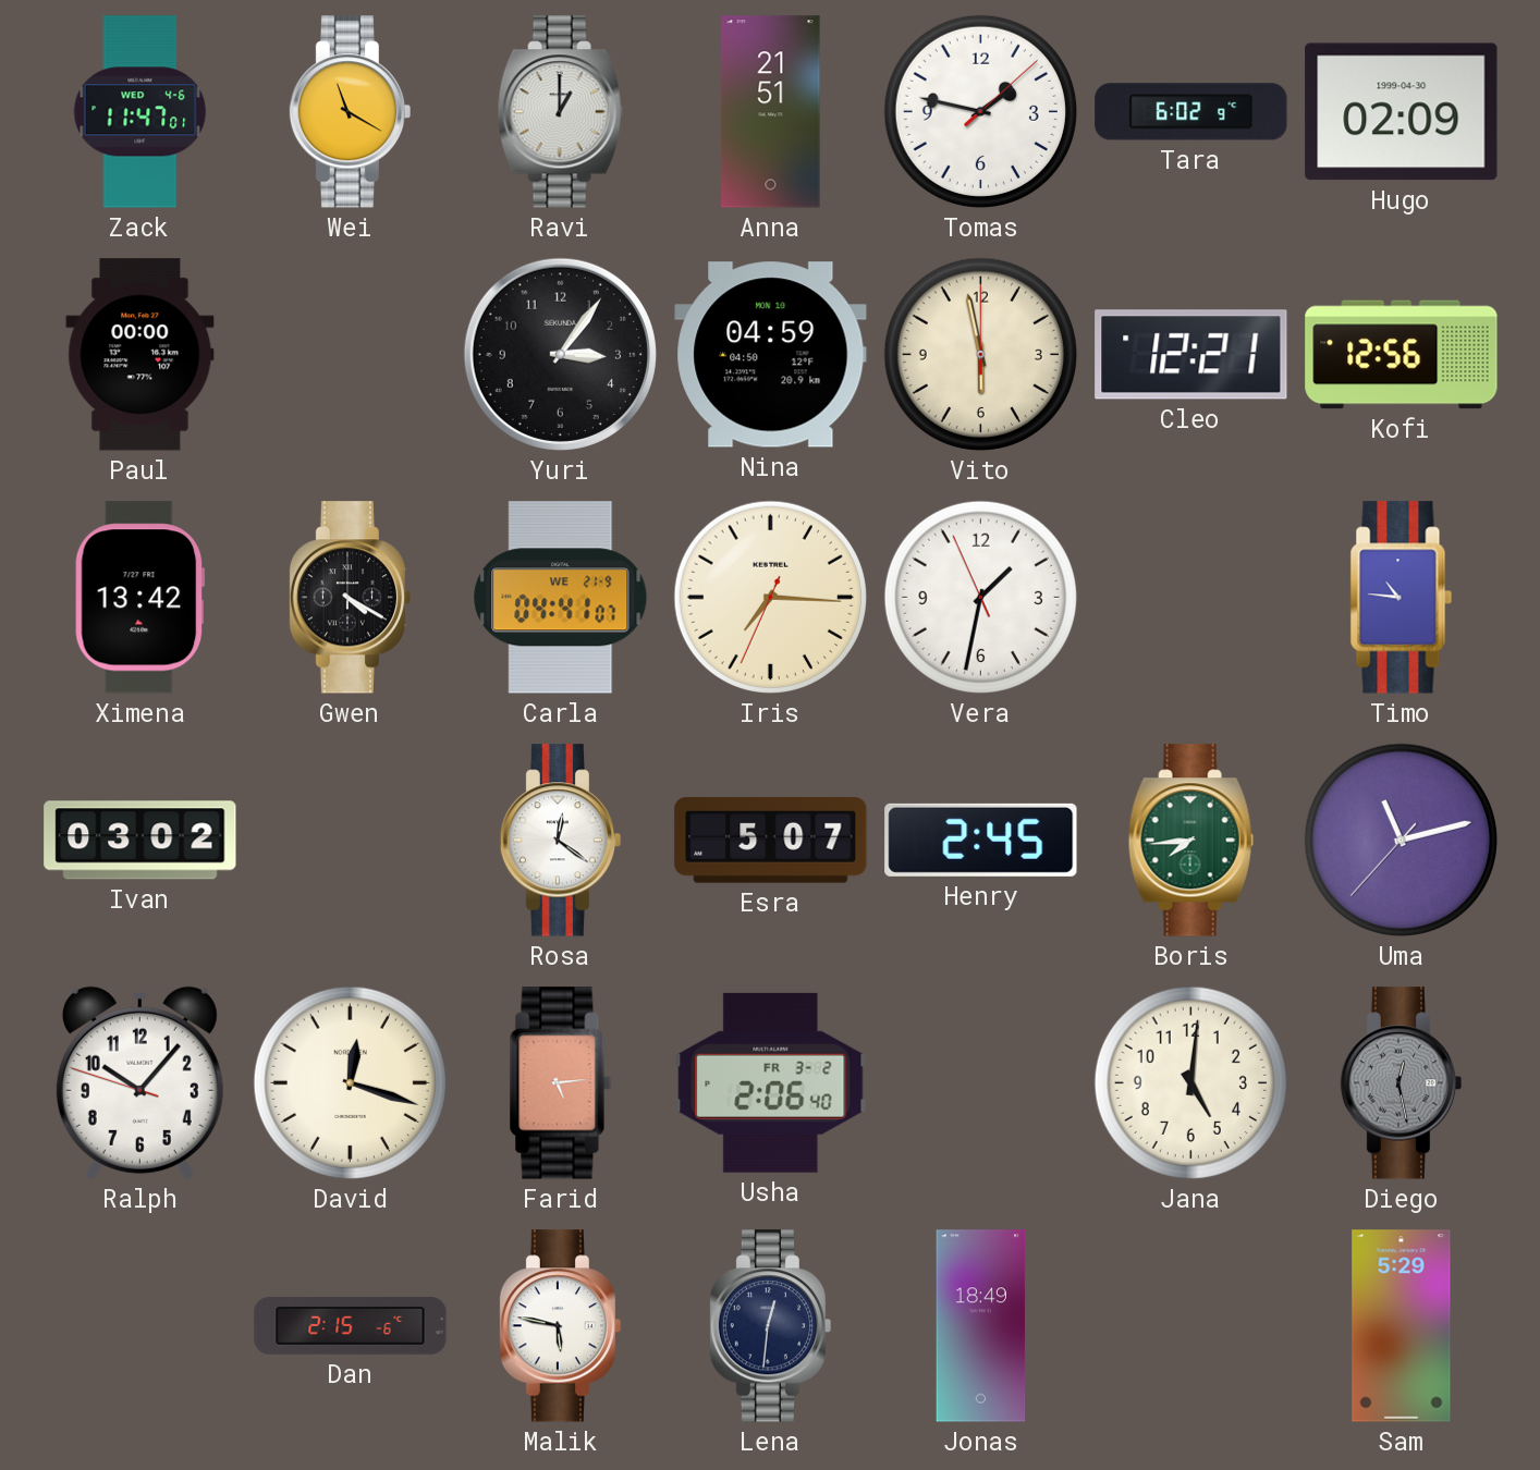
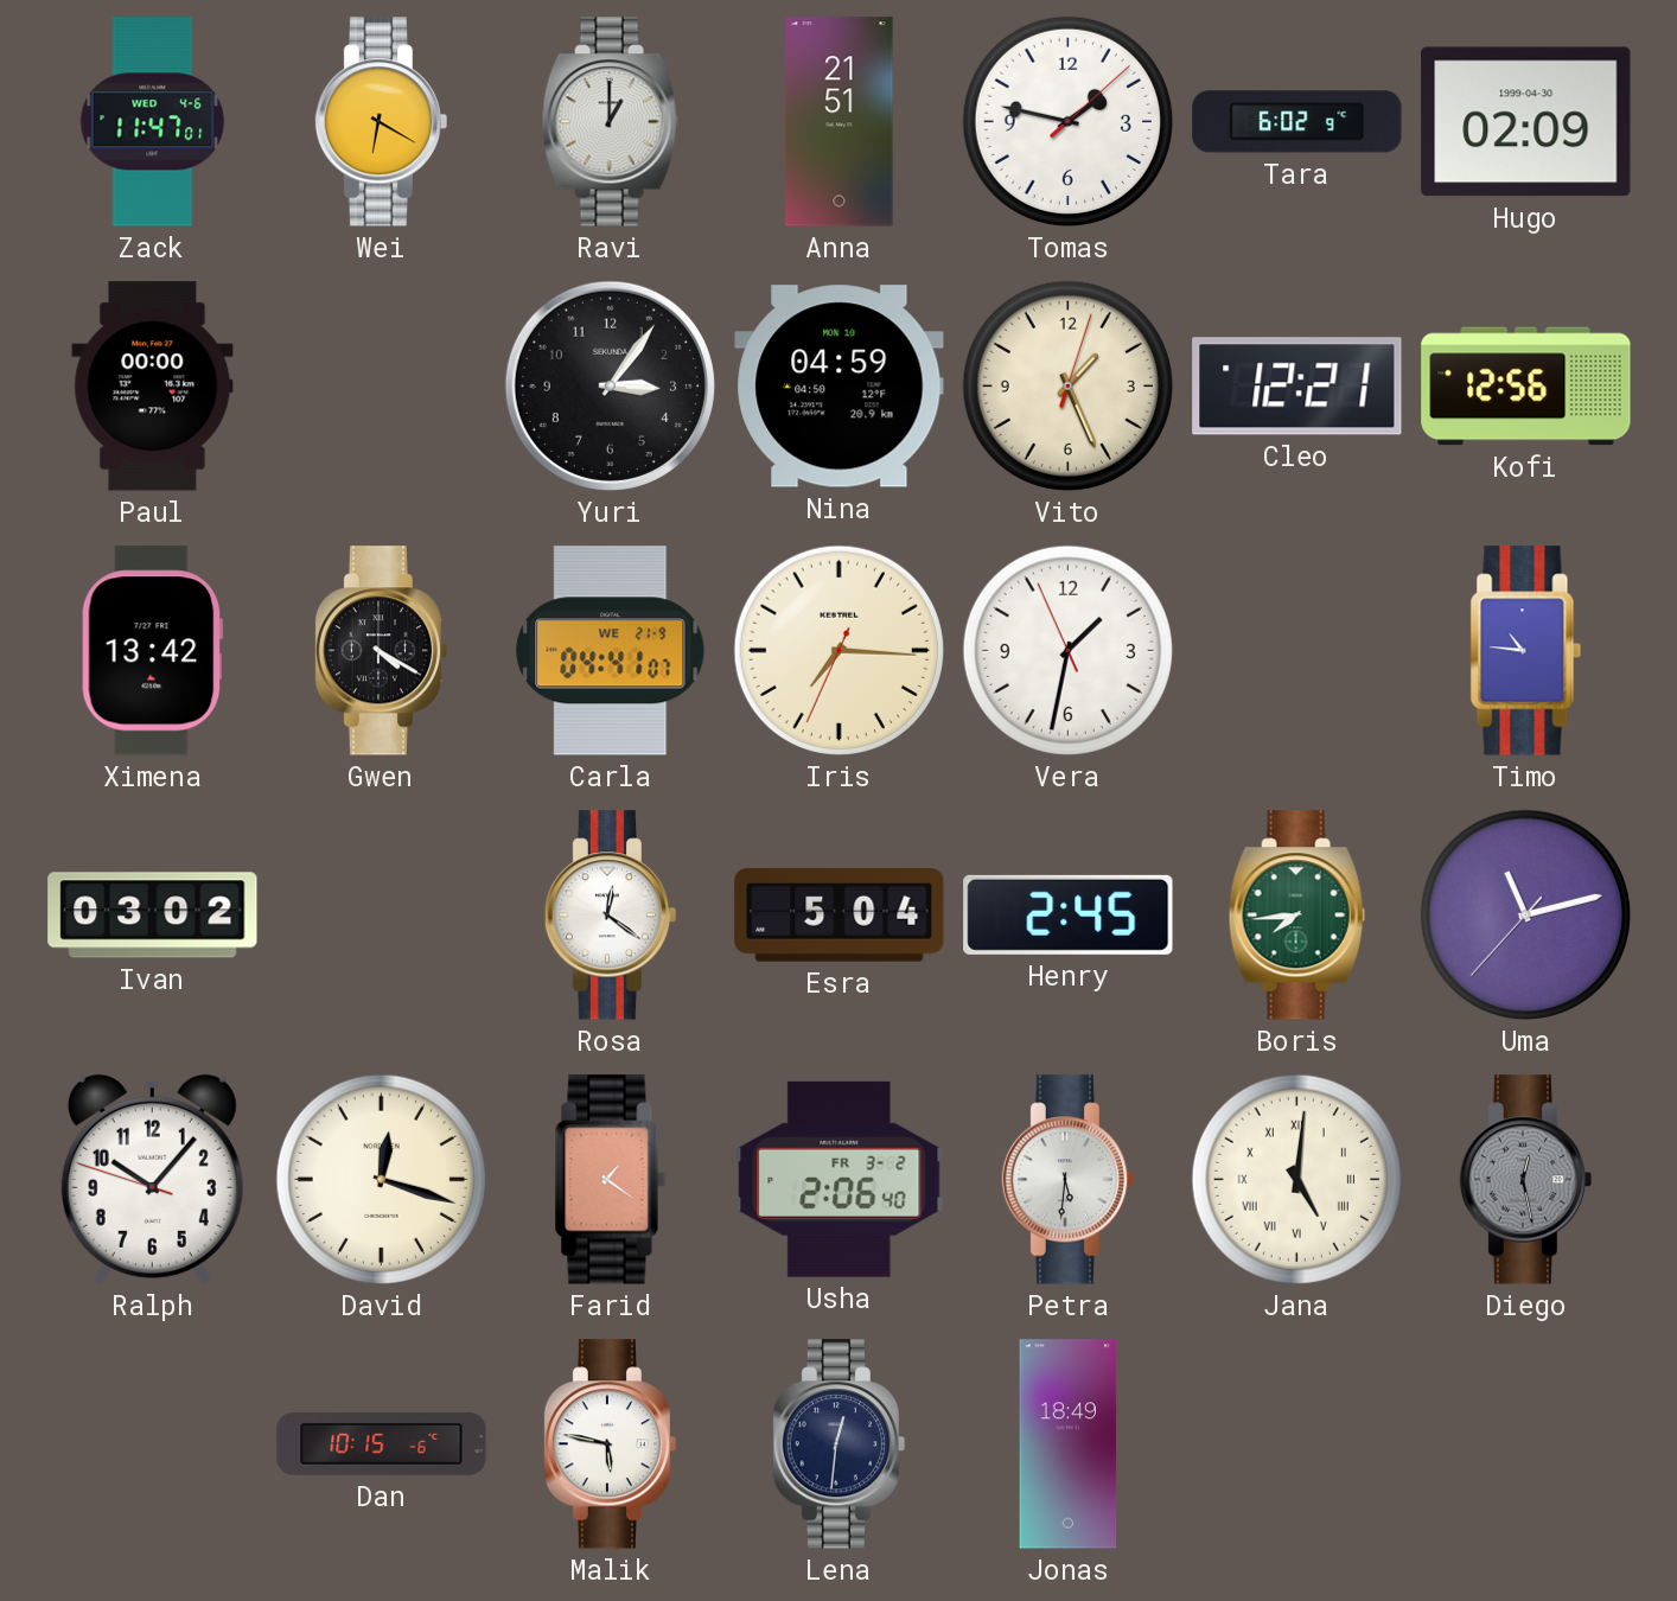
Wei: 11:20 -> 6:20 (382, 122)
Vito: 5:58 -> 1:26 (1067, 385)
Esra: 5:07 -> 5:04 (840, 916)
Farid: 5:14 -> 1:21 (611, 1180)
Petra: none -> 5:31 (1069, 1180)
Jana numerals: Arabic -> Roman (1296, 1179)
Dan: 2:15 -> 10:15 (382, 1443)
Sam: 5:29 -> none (1402, 1326)
